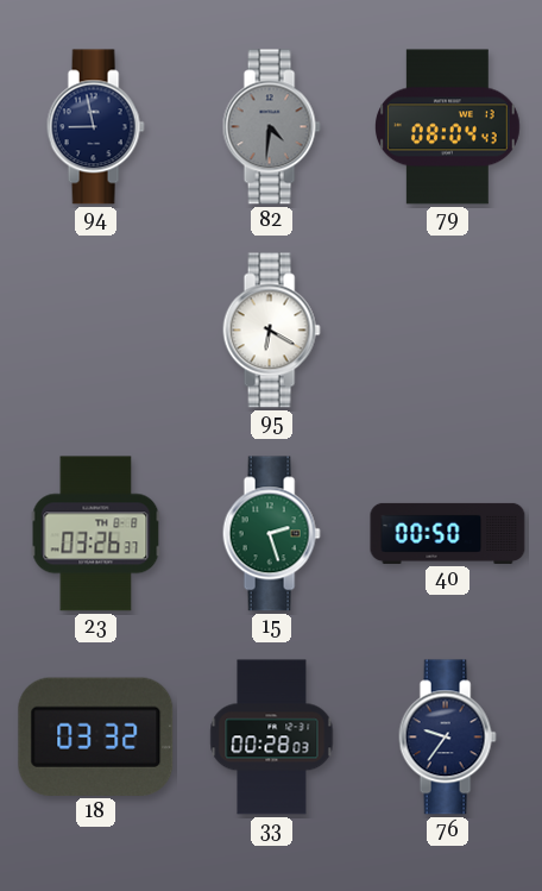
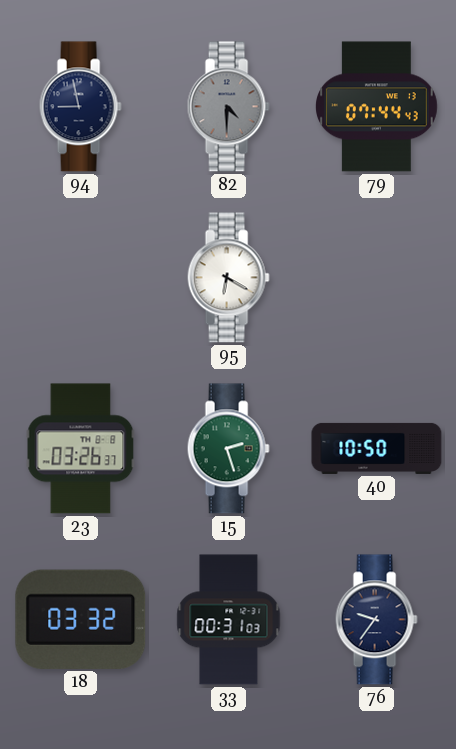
82: 4:31 -> 4:30 (228, 107)
79: 08:04 -> 07:44 (377, 107)
40: 00:50 -> 10:50 (377, 448)
33: 00:28 -> 00:31 (229, 620)
